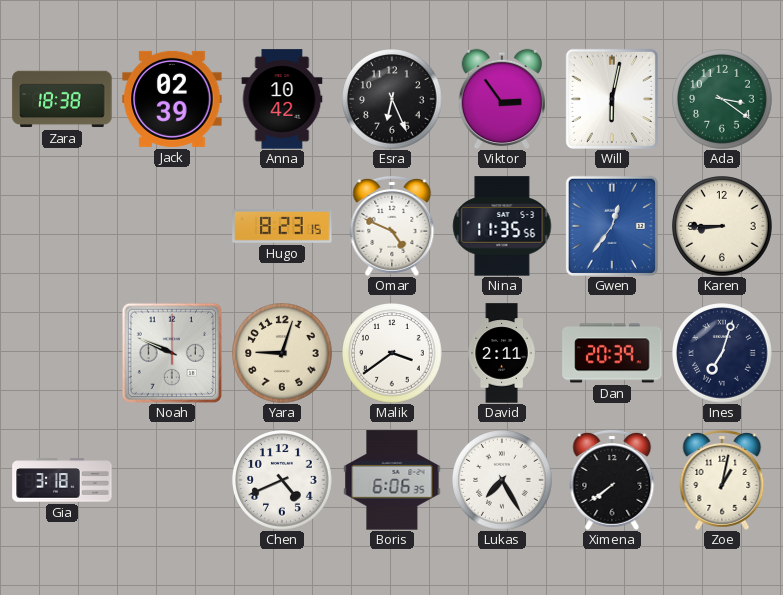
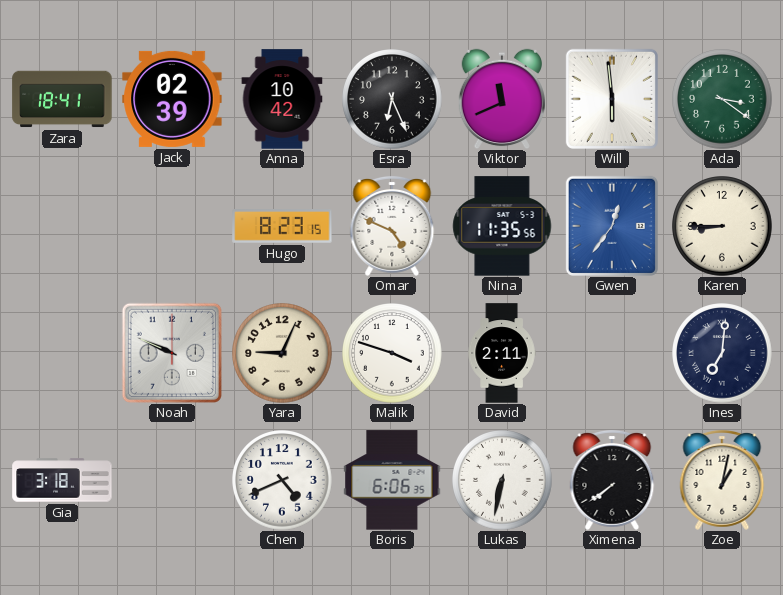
Zara: 18:38 -> 18:41 (62, 99)
Viktor: 2:54 -> 11:41 (501, 99)
Will: 6:02 -> 5:59 (612, 99)
Yara: 9:03 -> 9:04 (282, 353)
Malik: 3:39 -> 3:48 (392, 353)
Dan: 20:39 -> none (612, 353)
Ines: 7:03 -> 7:01 (722, 353)
Lukas: 7:25 -> 6:32 (502, 480)
